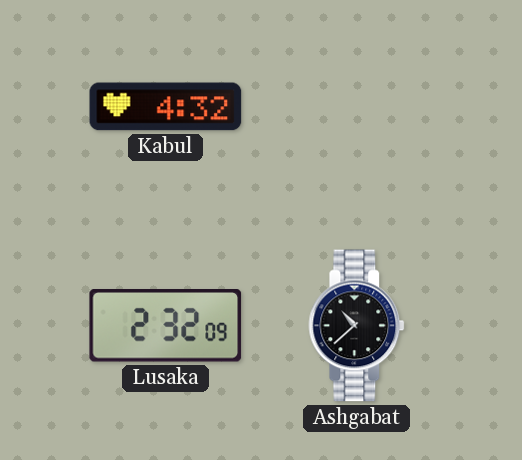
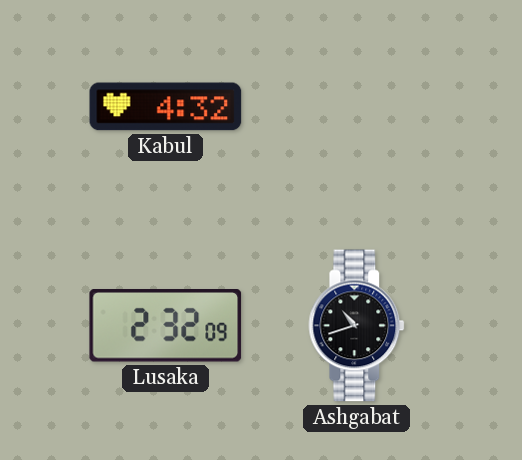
Ashgabat: 10:38 -> 10:42 (357, 326)
